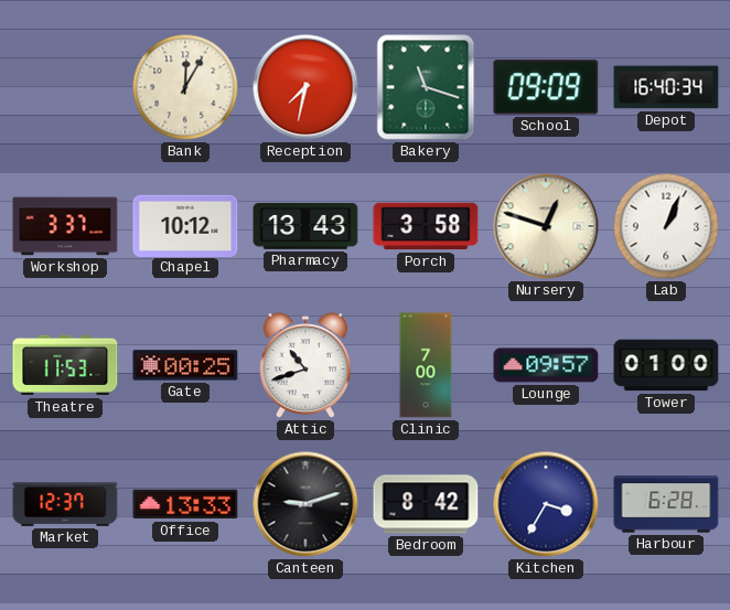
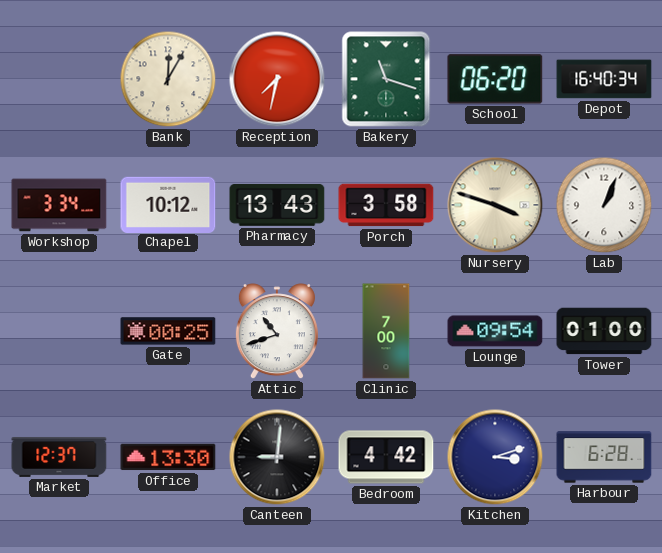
School: 09:09 -> 06:20 (495, 79)
Workshop: 3:37 -> 3:34 (59, 205)
Nursery: 12:48 -> 3:48 (495, 205)
Theatre: 11:53 -> none (65, 365)
Lounge: 09:57 -> 09:54 (495, 331)
Office: 13:33 -> 13:30 (168, 457)
Canteen: 9:12 -> 9:01 (277, 457)
Bedroom: 8:42 -> 4:42 (386, 457)
Kitchen: 3:35 -> 3:12 (495, 457)
